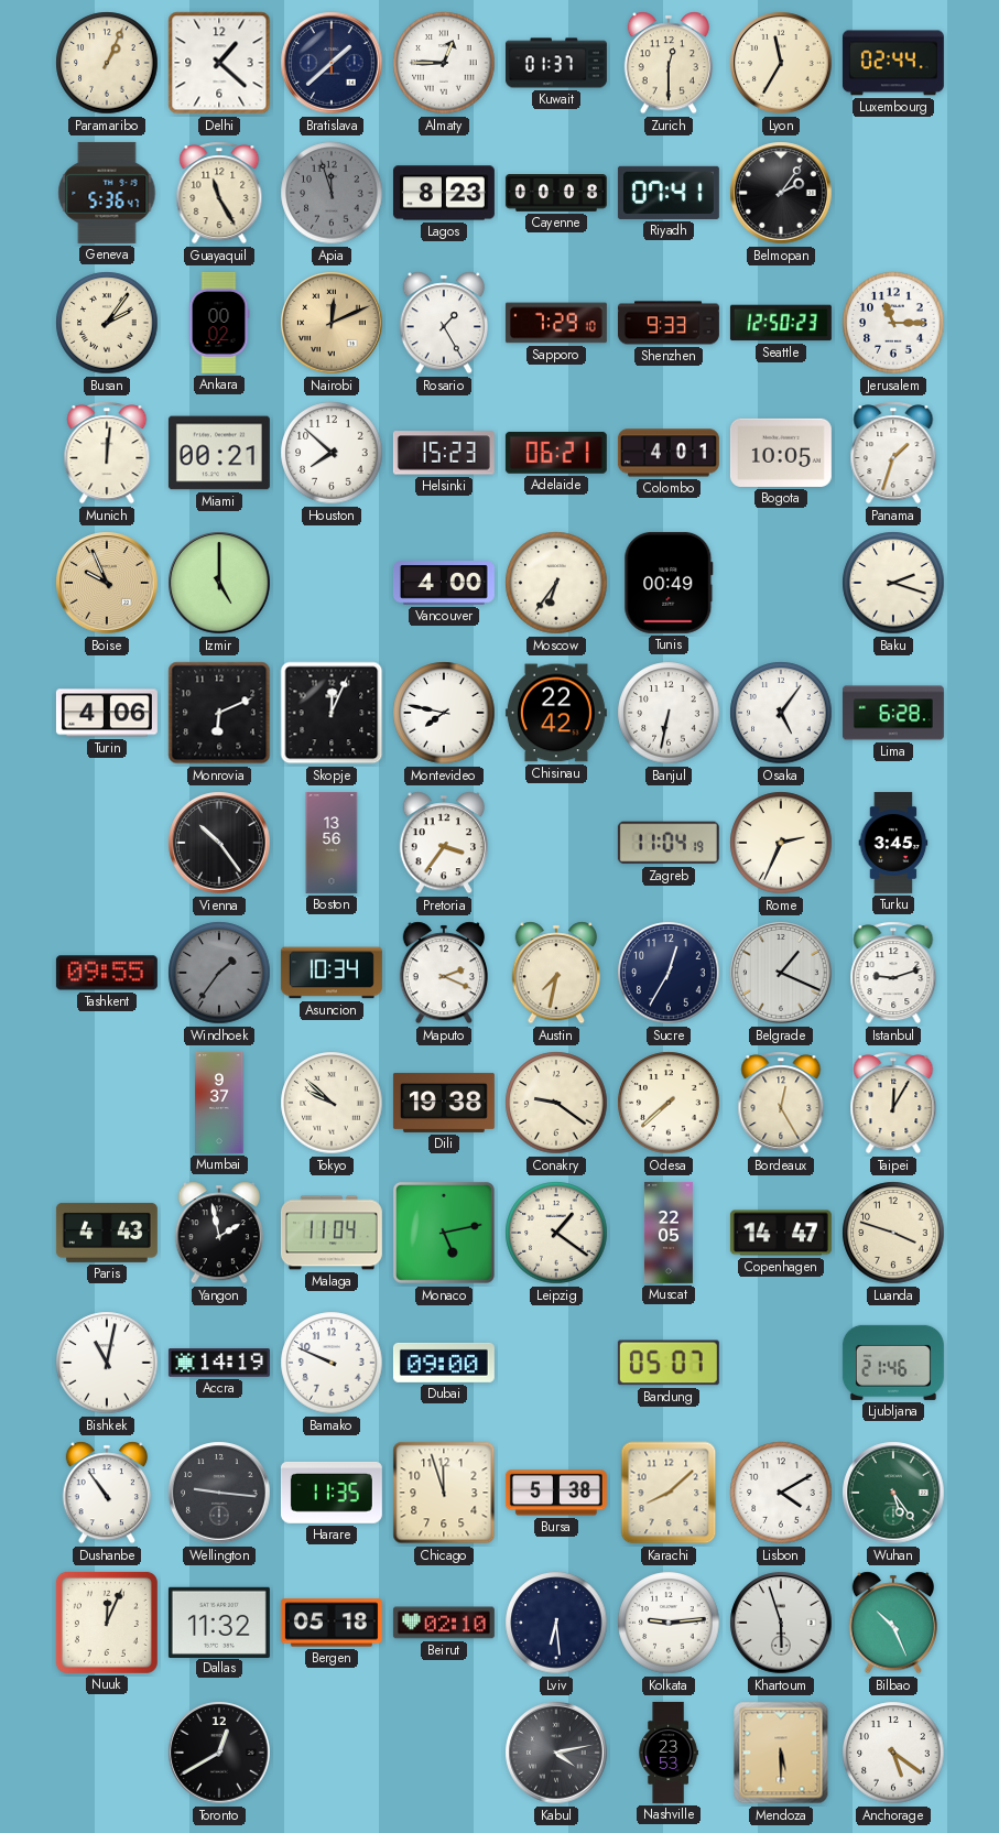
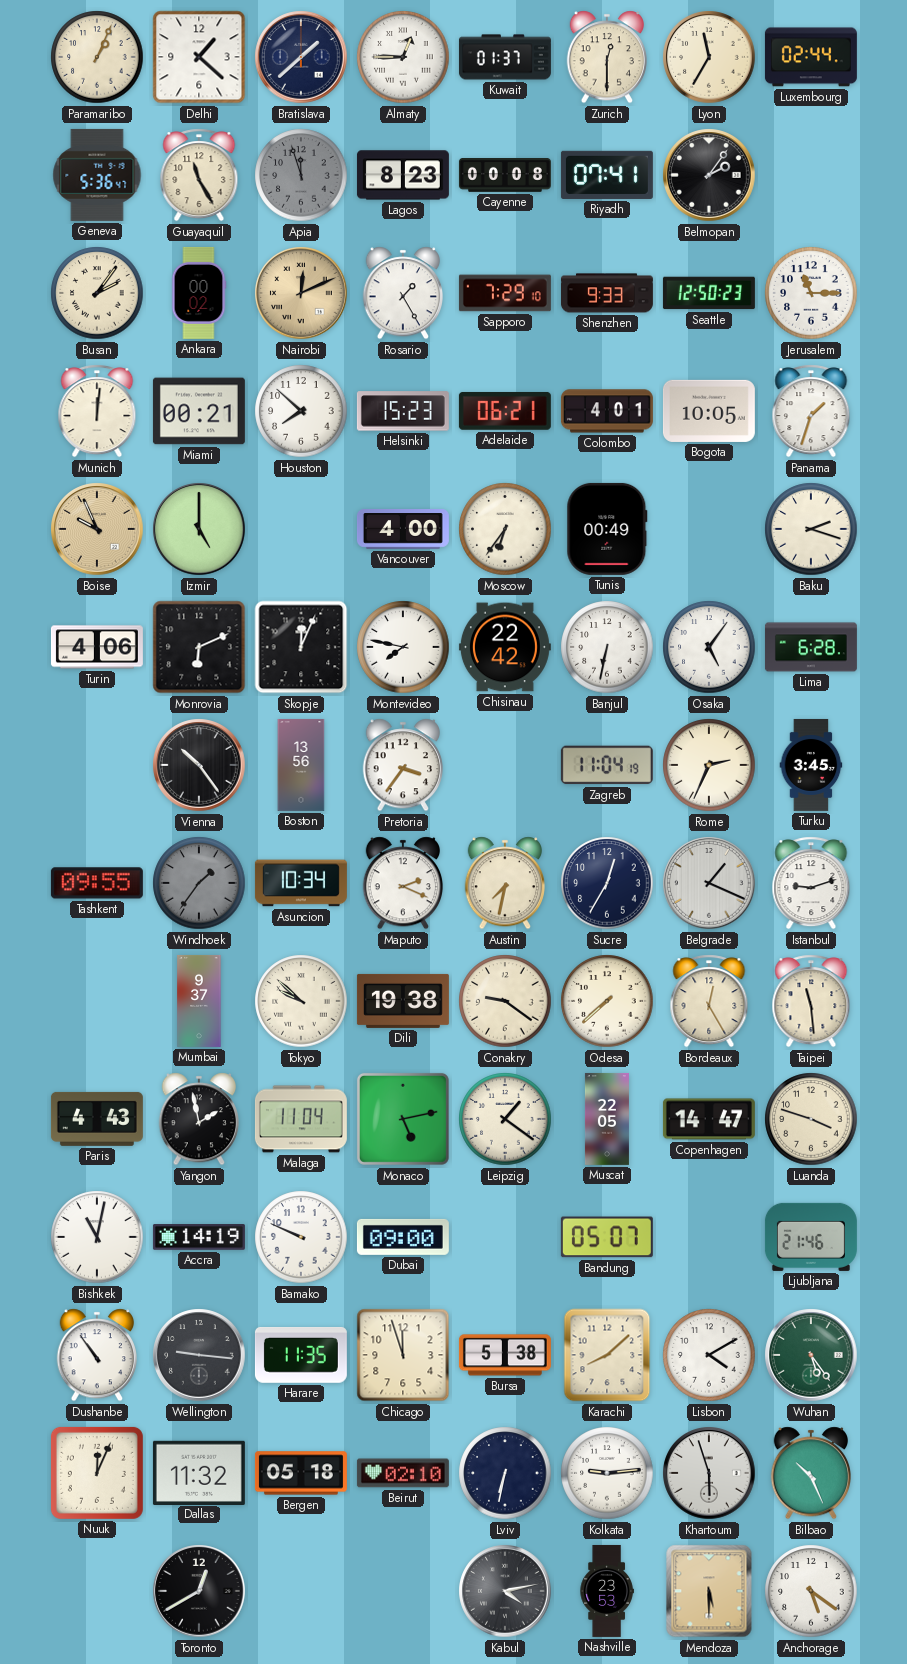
Taipei: 12:05 -> 11:29 (811, 1001)
Lviv: 6:29 -> 6:32 (505, 1473)
